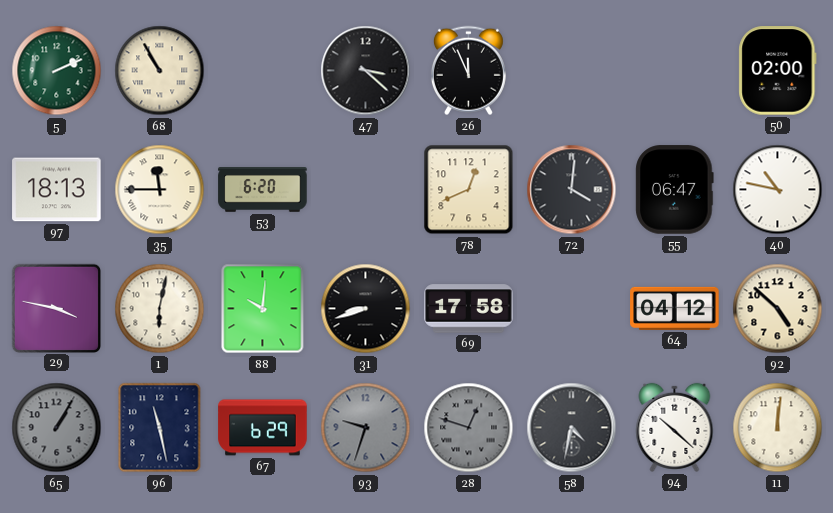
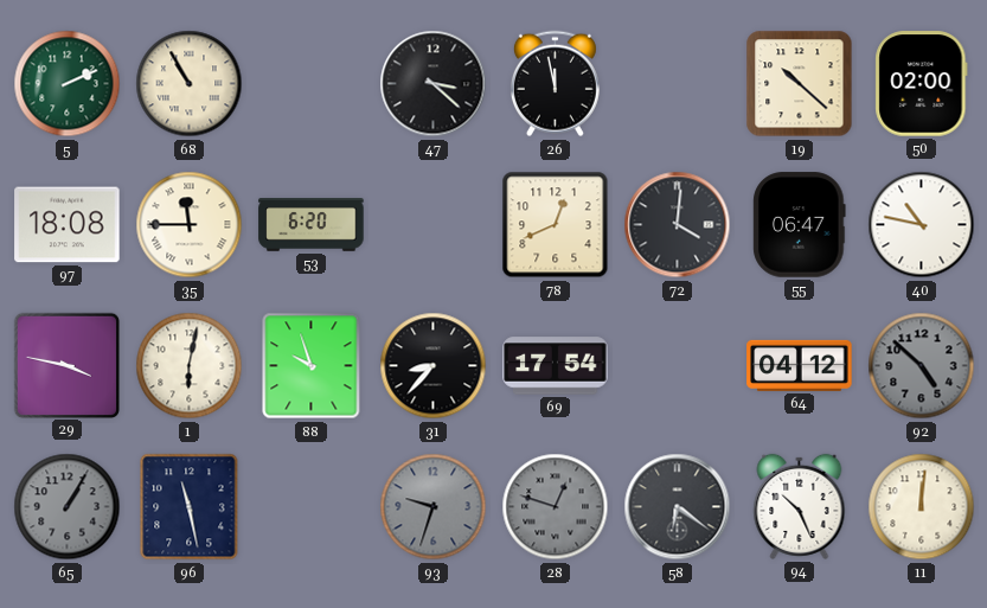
26: 11:56 -> 11:58 (555, 84)
19: none -> 10:22 (800, 84)
97: 18:13 -> 18:08 (68, 225)
88: 10:01 -> 9:57 (312, 366)
31: 8:42 -> 8:37 (434, 366)
69: 17:58 -> 17:54 (556, 366)
92 dial: cream -> grey (922, 366)
67: 6:29 -> none (263, 428)
58: 4:32 -> 6:21 (678, 507)
94: 10:22 -> 10:26 (800, 506)
